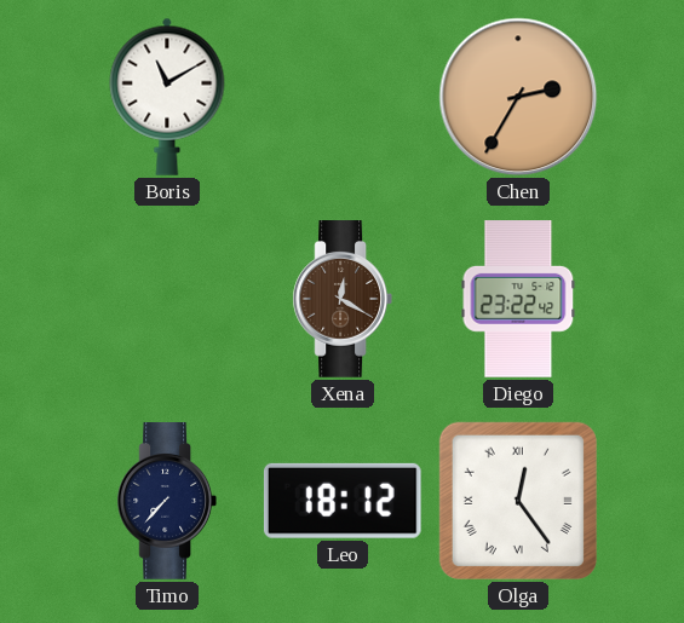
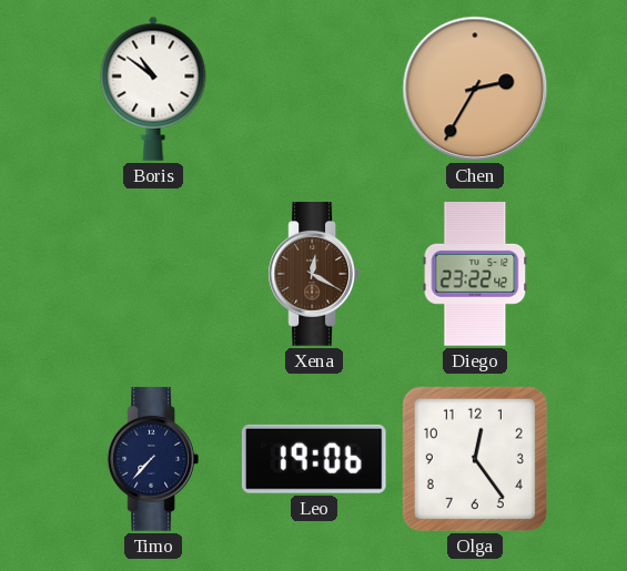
Boris: 11:10 -> 10:51 (153, 89)
Leo: 18:12 -> 19:06 (314, 459)
Olga numerals: Roman -> Arabic (475, 459)
